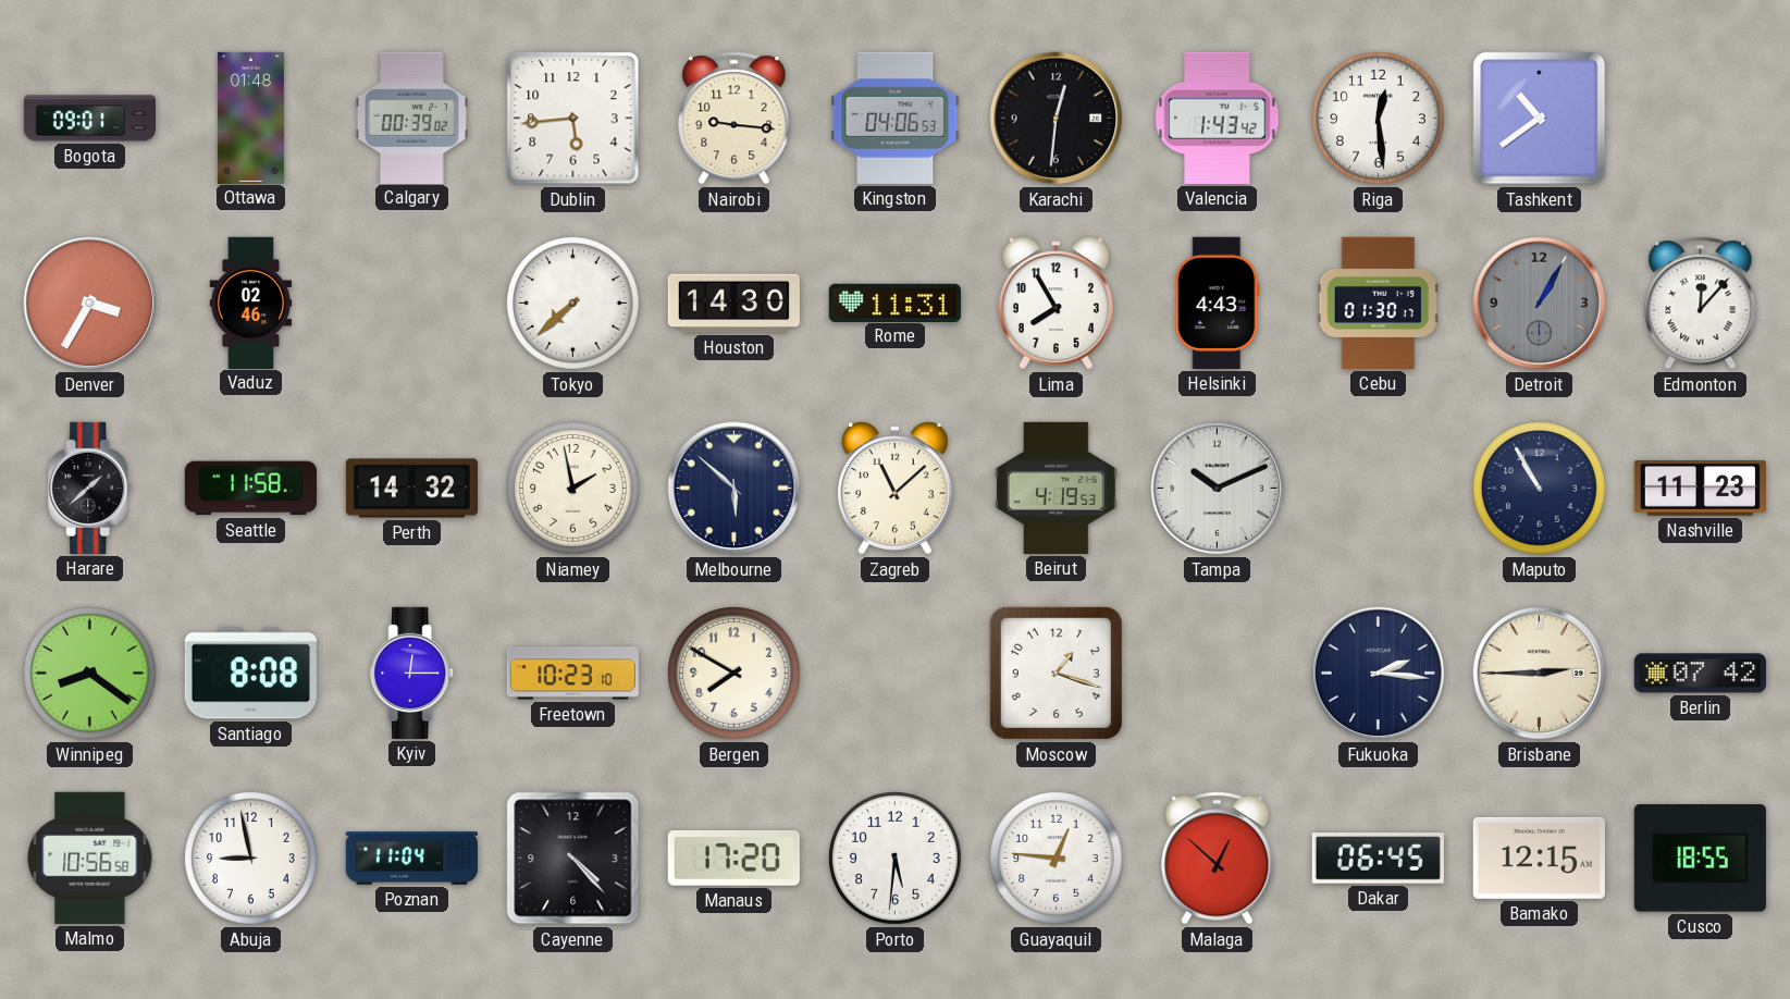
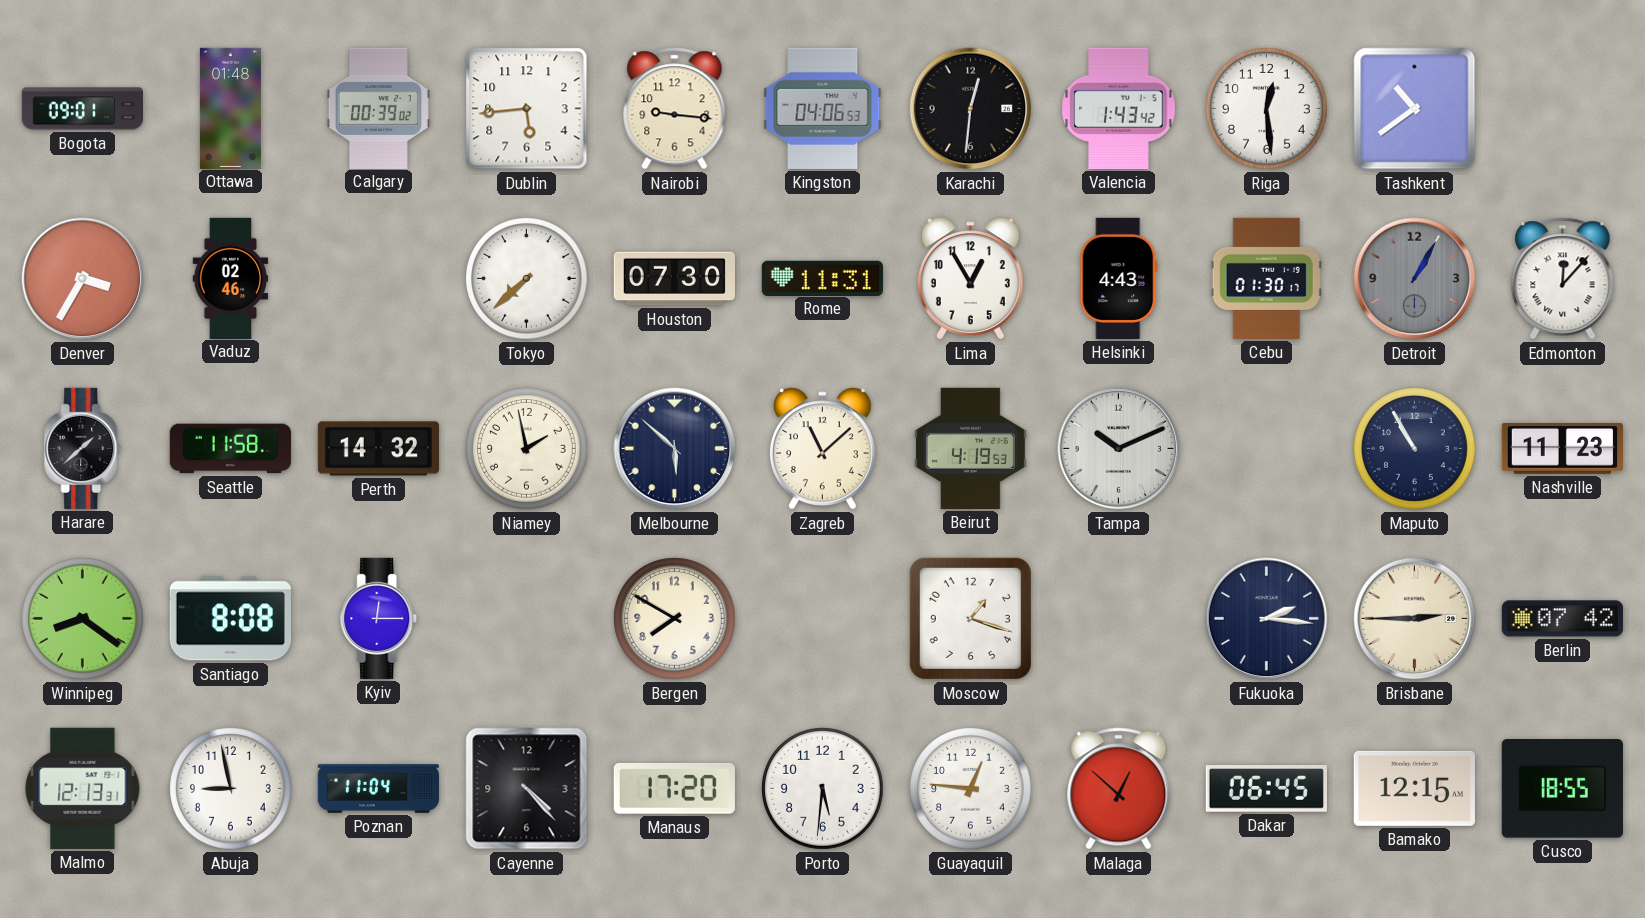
Houston: 14:30 -> 07:30 (674, 279)
Lima: 7:55 -> 12:55 (970, 279)
Freetown: 10:23 -> none (572, 674)
Malmo: 10:56 -> 12:13 (83, 788)
